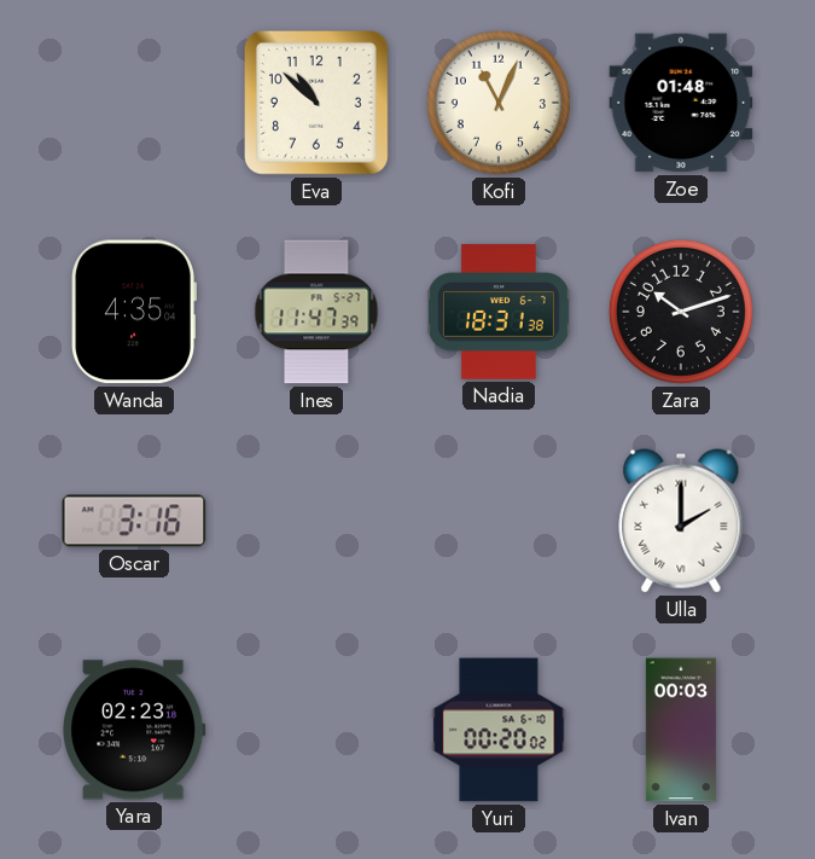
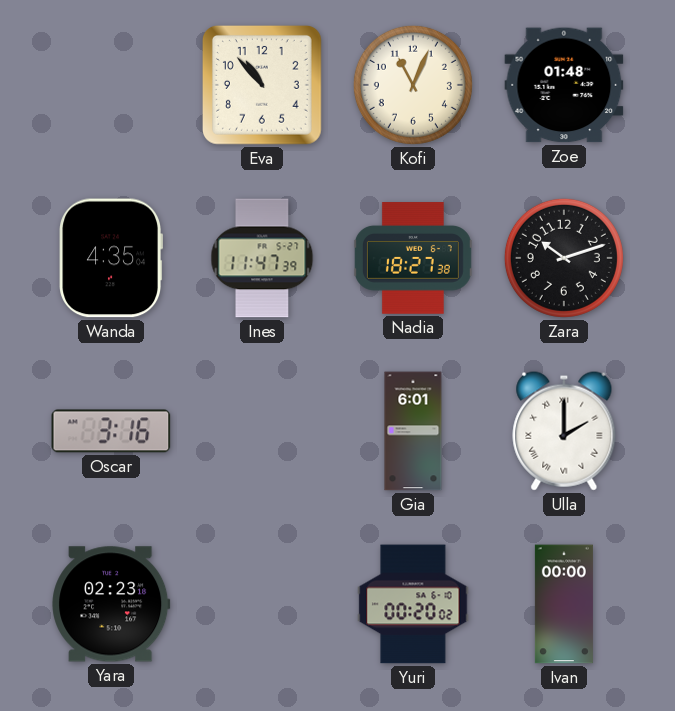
Eva: 10:52 -> 10:53 (262, 85)
Nadia: 18:31 -> 18:27 (413, 258)
Gia: none -> 6:01 (413, 431)
Ivan: 00:03 -> 00:00 (564, 604)
